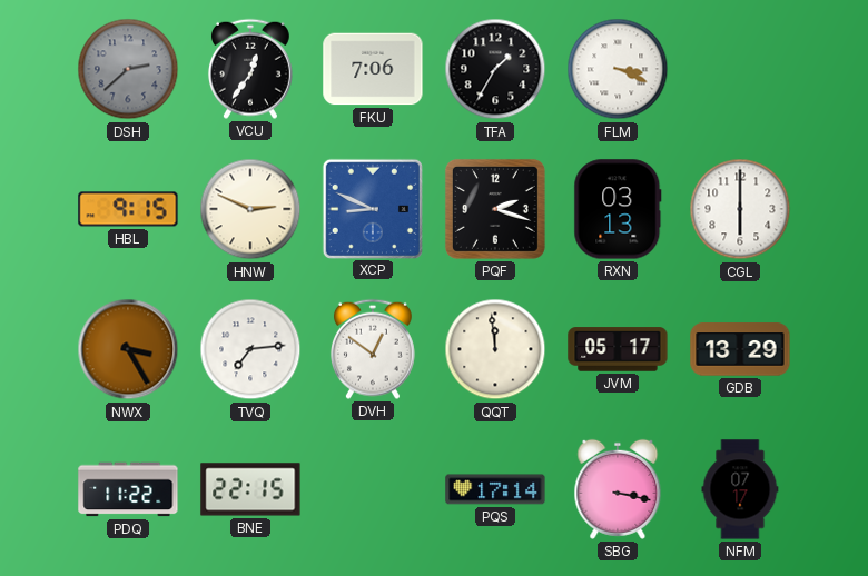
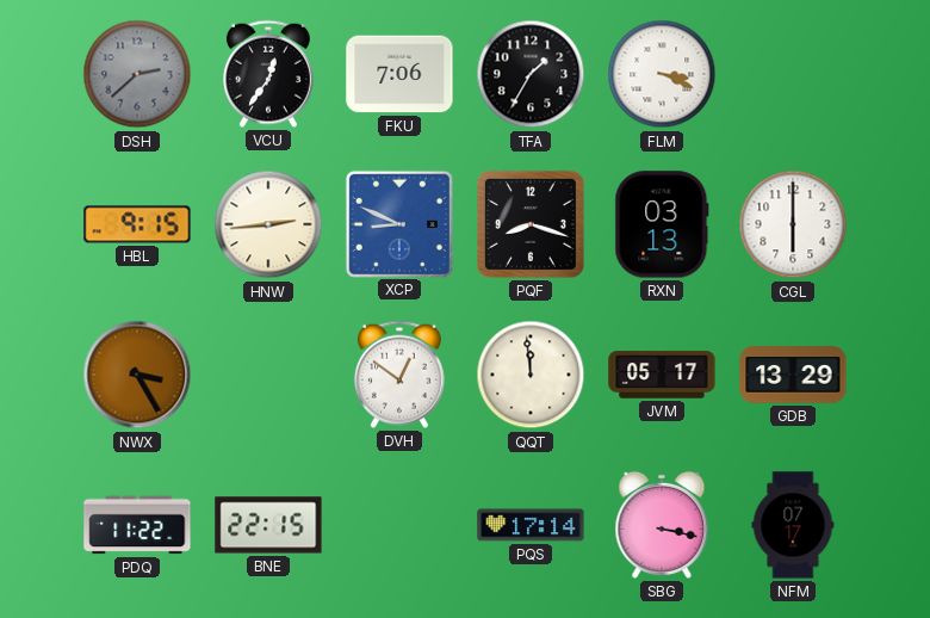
HNW: 2:49 -> 2:44 (268, 224)
PQF: 2:18 -> 8:18 (531, 224)
TVQ: 7:14 -> none (250, 349)
